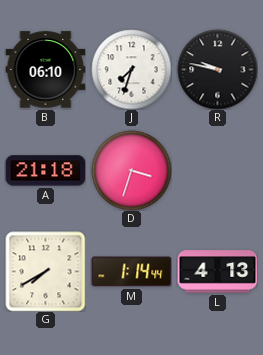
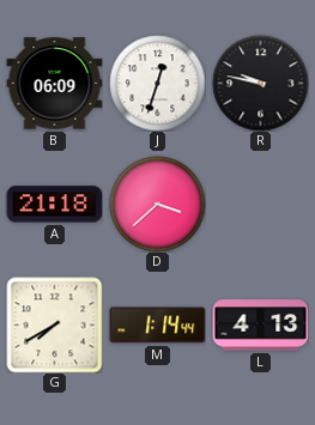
B: 06:10 -> 06:09 (54, 84)
J: 7:33 -> 12:33 (157, 83)
D: 3:33 -> 3:38 (157, 204)
